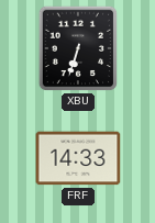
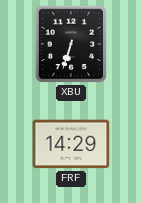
FRF: 14:33 -> 14:29 (71, 144)
